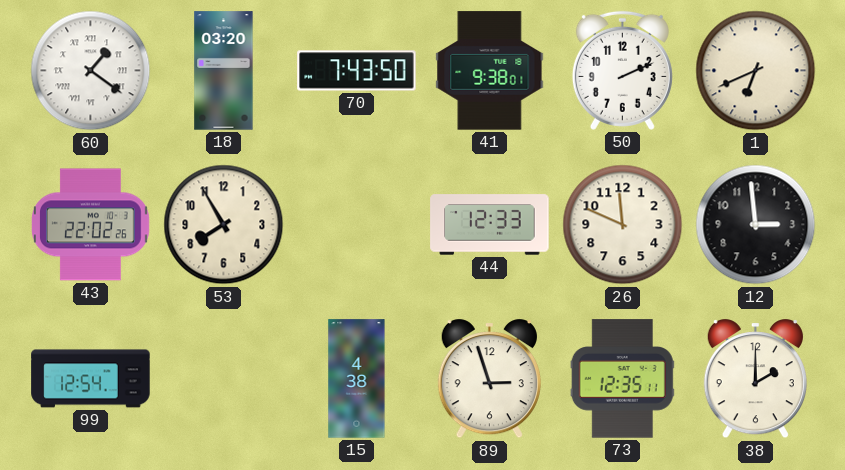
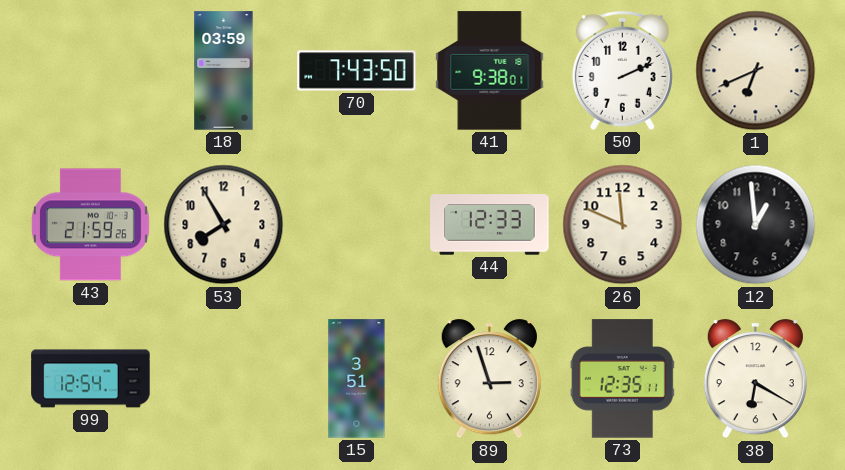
60: 1:21 -> none (91, 71)
18: 03:20 -> 03:59 (224, 71)
43: 22:02 -> 21:59 (90, 225)
12: 2:59 -> 12:59 (756, 225)
15: 4:38 -> 3:51 (357, 379)
38: 2:00 -> 6:20 (755, 379)
